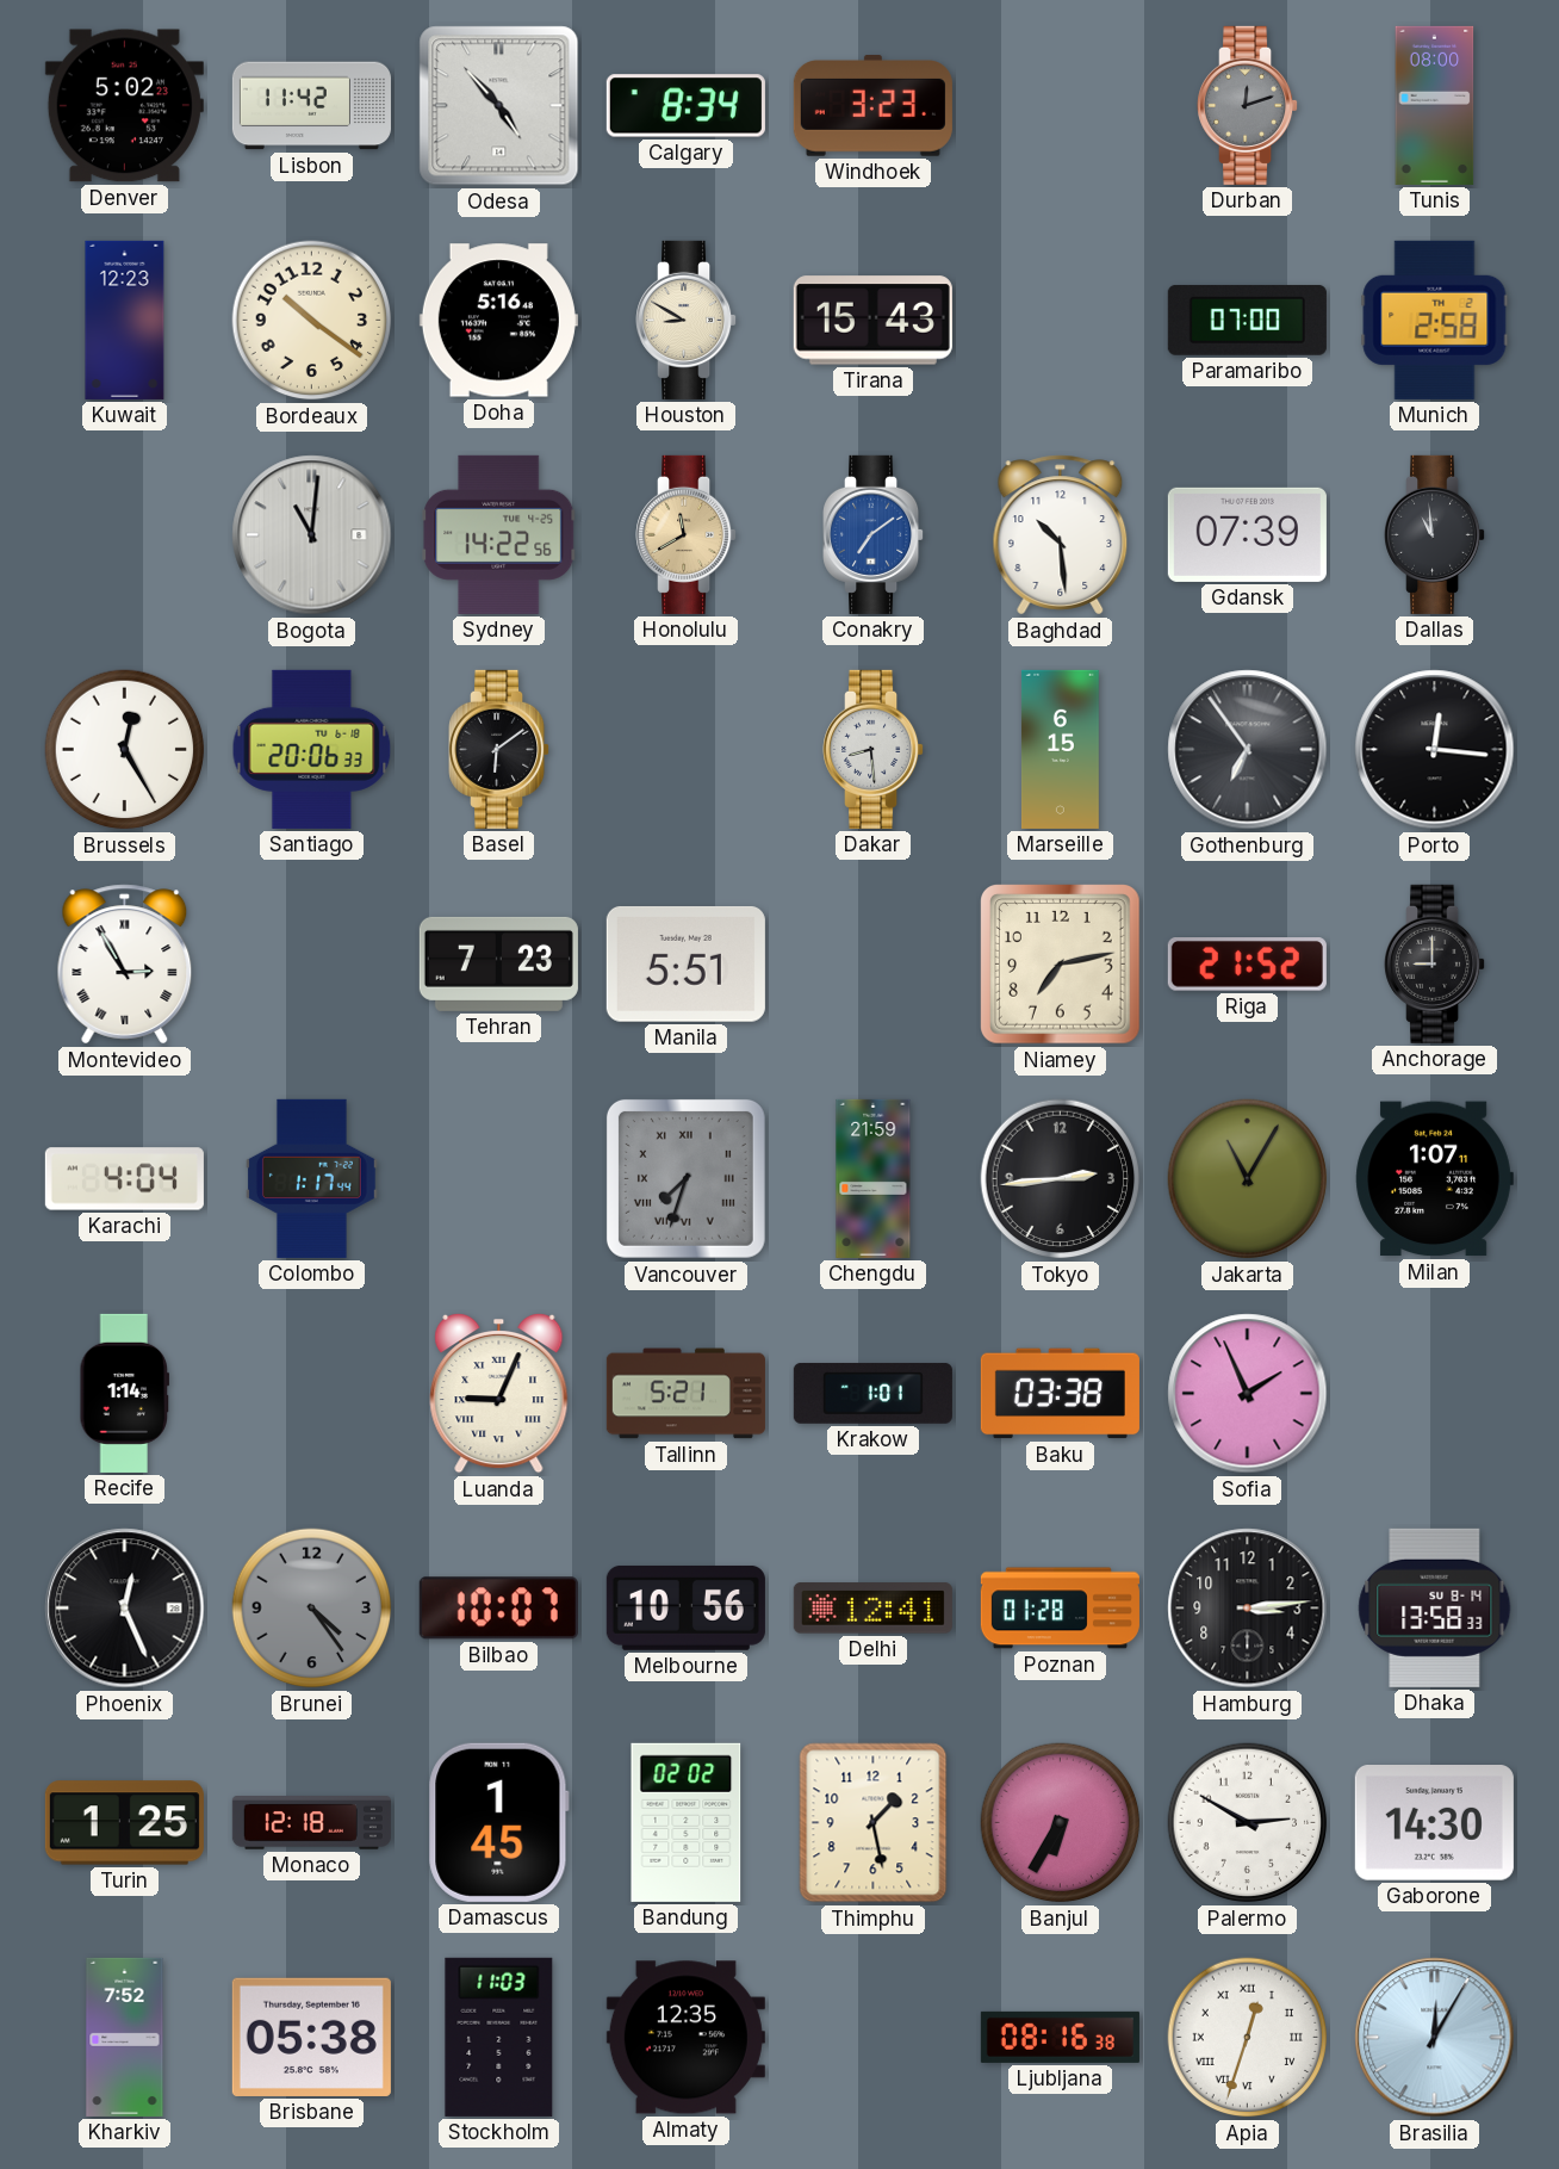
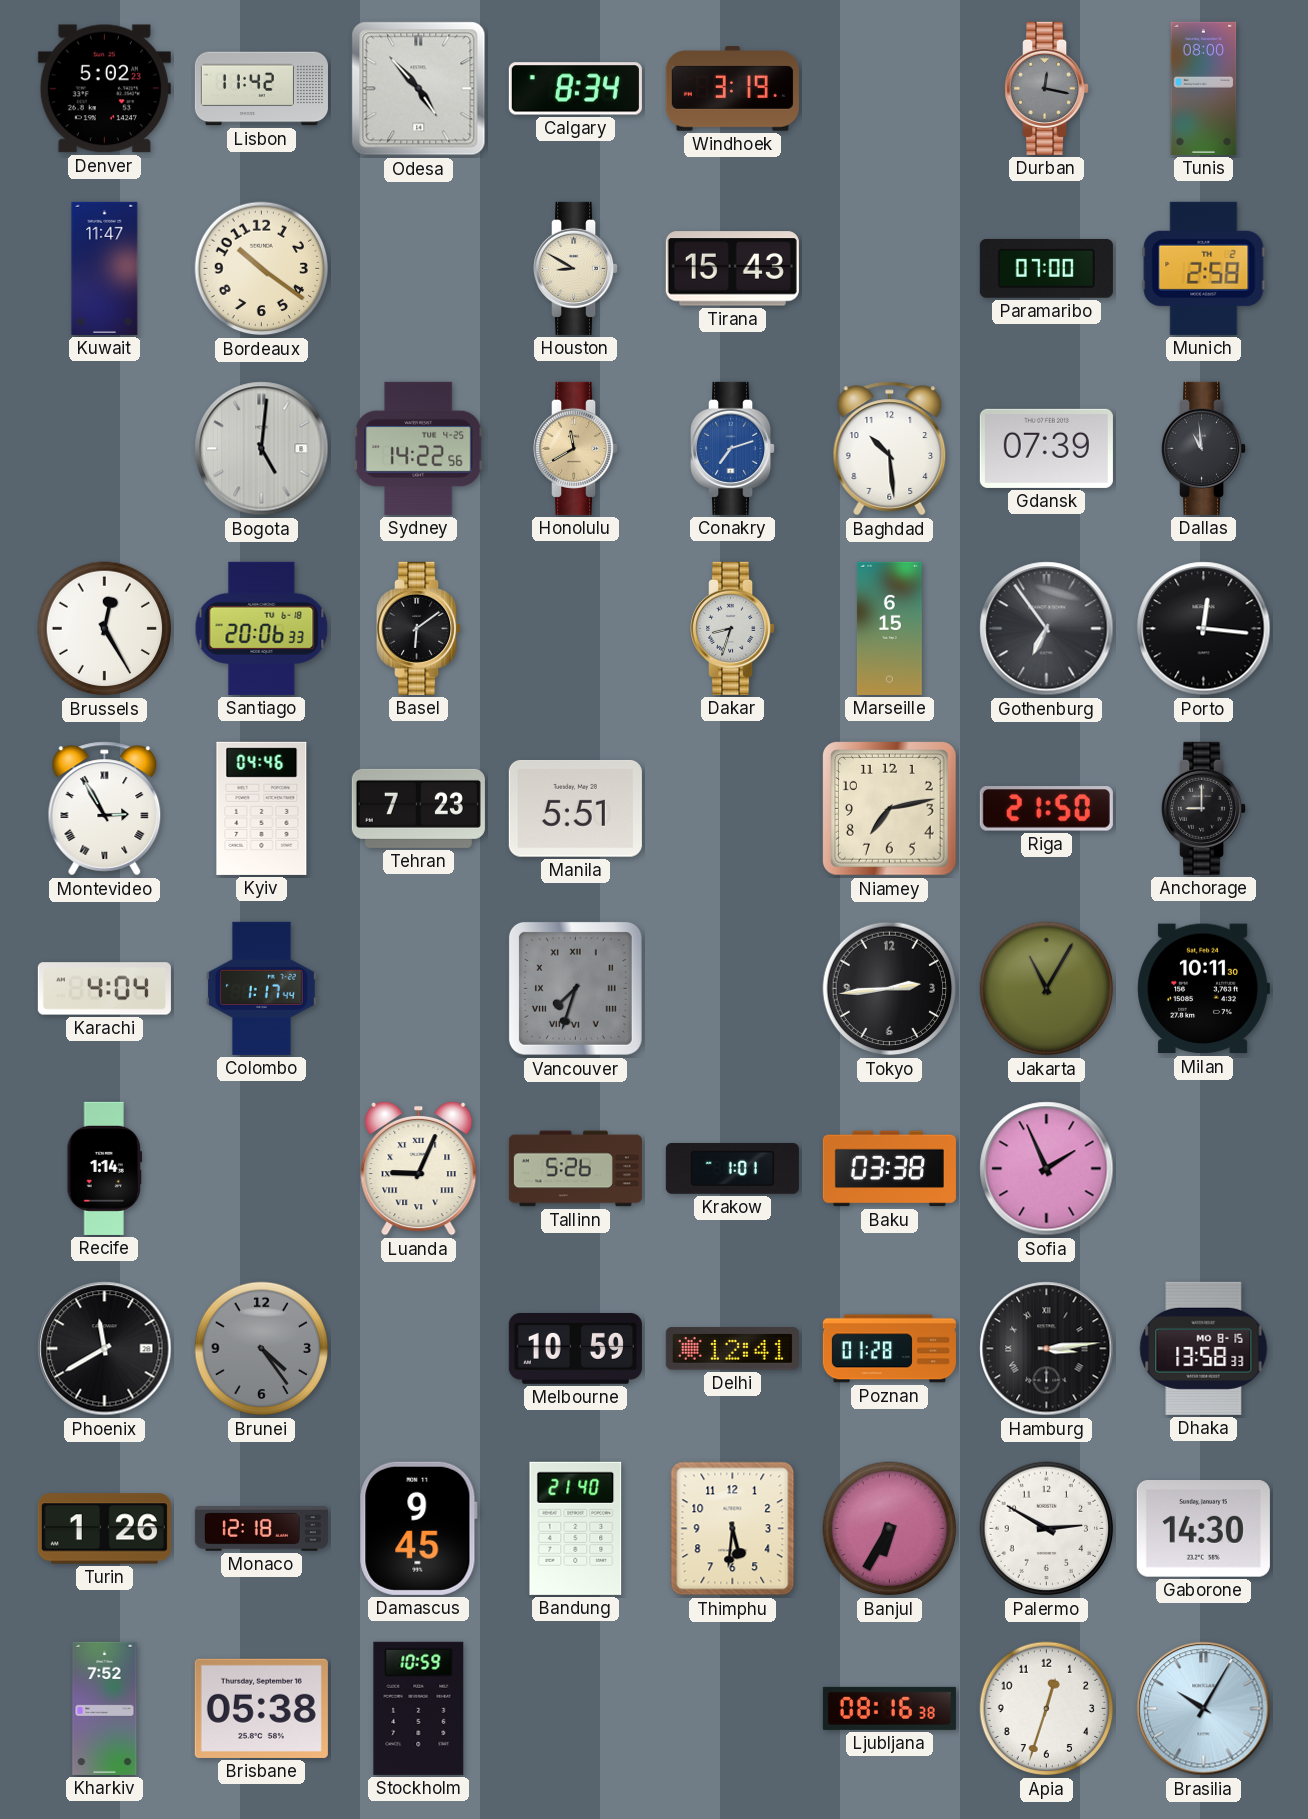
Windhoek: 3:23 -> 3:19 (732, 89)
Durban: 12:12 -> 12:17 (1047, 88)
Kuwait: 12:23 -> 11:47 (105, 268)
Doha: 5:16 -> none (498, 321)
Bogota: 11:01 -> 5:01 (262, 449)
Conakry: 7:09 -> 7:12 (733, 448)
Dakar: 8:29 -> 8:33 (733, 628)
Kyiv: none -> 04:46 (262, 808)
Riga: 21:52 -> 21:50 (1046, 809)
Chengdu: 21:59 -> none (874, 1178)
Milan: 1:07 -> 10:11 (1203, 989)
Tallinn: 5:21 -> 5:26 (575, 1169)
Phoenix: 12:26 -> 11:40 (105, 1349)
Bilbao: 10:07 -> none (498, 1609)
Melbourne: 10:56 -> 10:59 (575, 1348)
Hamburg numerals: Arabic -> Roman (1047, 1349)
Dhaka date: SU 8-14 -> MO 8-15 (1204, 1348)
Turin: 1:25 -> 1:26 (104, 1529)
Damascus: 1:45 -> 9:45 (418, 1528)
Bandung: 02:02 -> 21:40 (576, 1528)
Thimphu: 1:28 -> 5:31 (733, 1529)
Stockholm: 11:03 -> 10:59 (419, 1708)
Almaty: 12:35 -> none (685, 2038)
Apia numerals: Roman -> Arabic (1047, 1709)
Brasilia: 12:05 -> 10:05 (1204, 1709)
